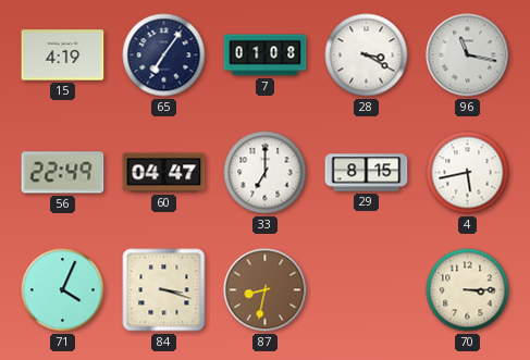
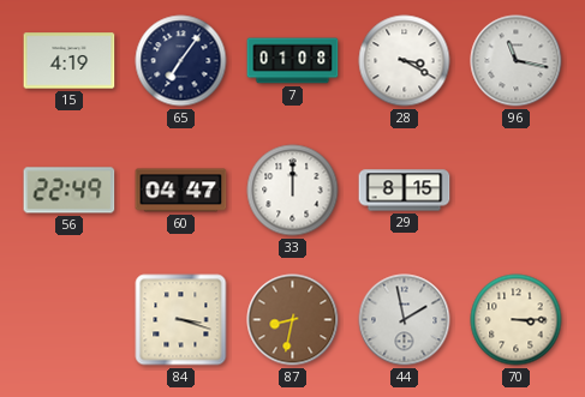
33: 7:00 -> 12:00 (293, 191)
4: 5:43 -> none (468, 173)
71: 4:04 -> none (63, 290)
44: none -> 1:58 (405, 320)
